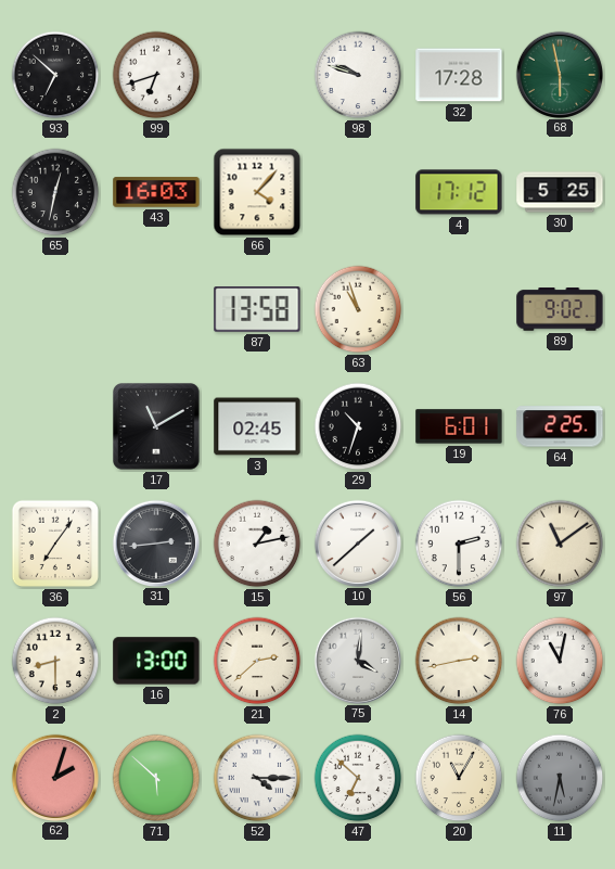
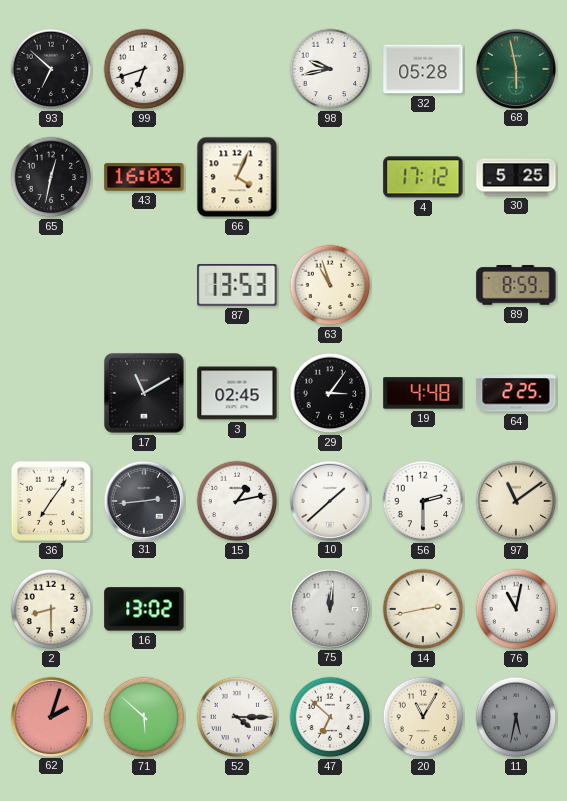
98: 9:48 -> 9:43 (330, 69)
32: 17:28 -> 05:28 (423, 69)
66: 4:07 -> 4:04 (237, 177)
87: 13:58 -> 13:53 (237, 286)
89: 9:02 -> 8:59 (516, 285)
29: 10:33 -> 3:06 (330, 393)
19: 6:01 -> 4:48 (423, 393)
16: 13:00 -> 13:02 (144, 609)
21: 2:38 -> none (257, 661)
75: 4:01 -> 12:01 (329, 608)
